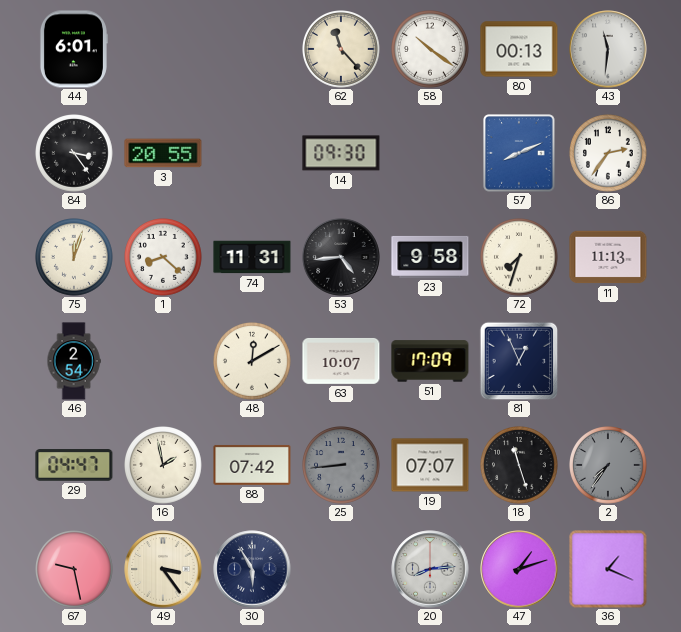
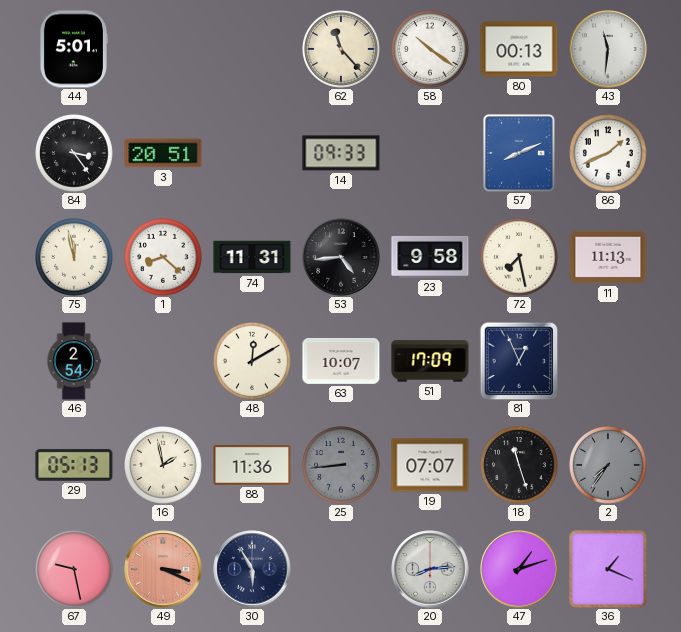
44: 6:01 -> 5:01 (73, 49)
3: 20:55 -> 20:51 (163, 153)
14: 09:30 -> 09:33 (341, 153)
86: 2:36 -> 1:41 (609, 154)
75: 12:03 -> 11:58 (75, 258)
72: 7:33 -> 7:28 (520, 258)
29: 04:47 -> 05:13 (74, 465)
88: 07:42 -> 11:36 (252, 465)
49: 3:24 -> 3:19 (163, 569)
49 dial: cream -> salmon (163, 569)
